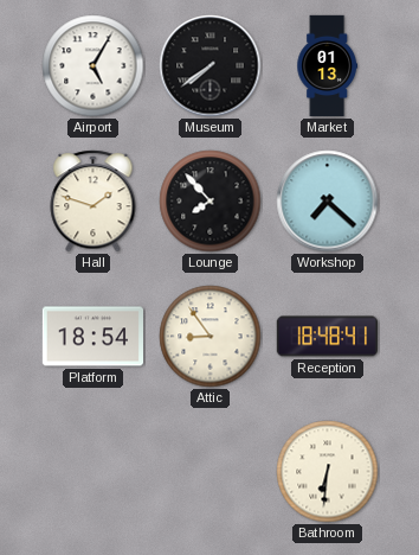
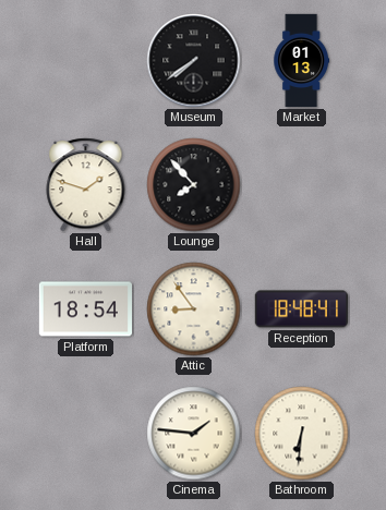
Airport: 5:05 -> none (94, 66)
Workshop: 7:22 -> none (328, 202)
Cinema: none -> 1:46 (194, 434)
